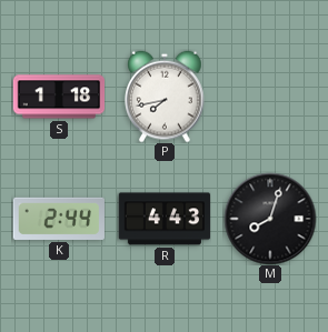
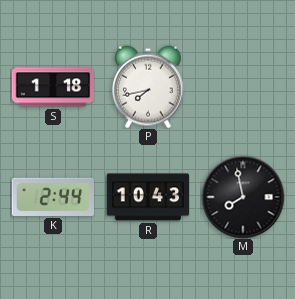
R: 4:43 -> 10:43 (148, 197)
M: 8:03 -> 7:58 (243, 197)
